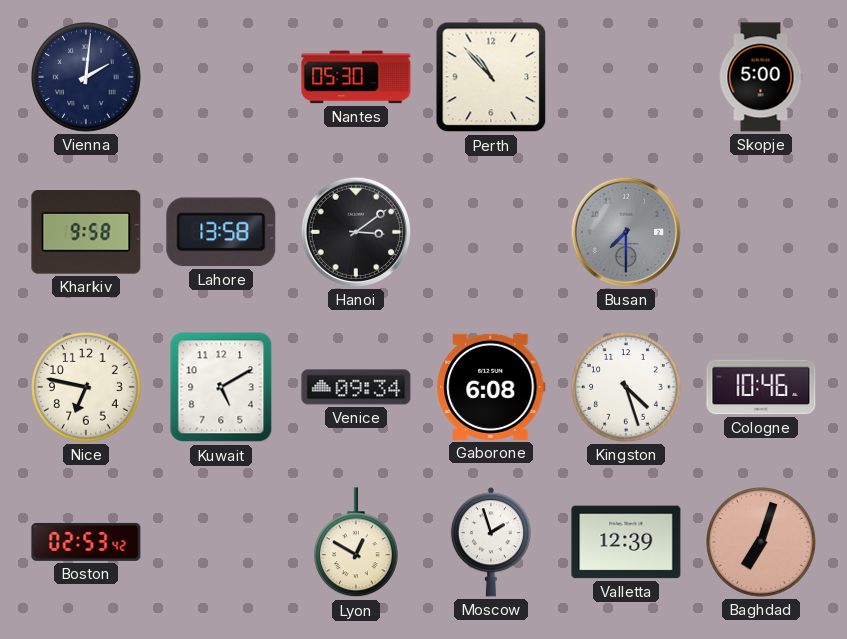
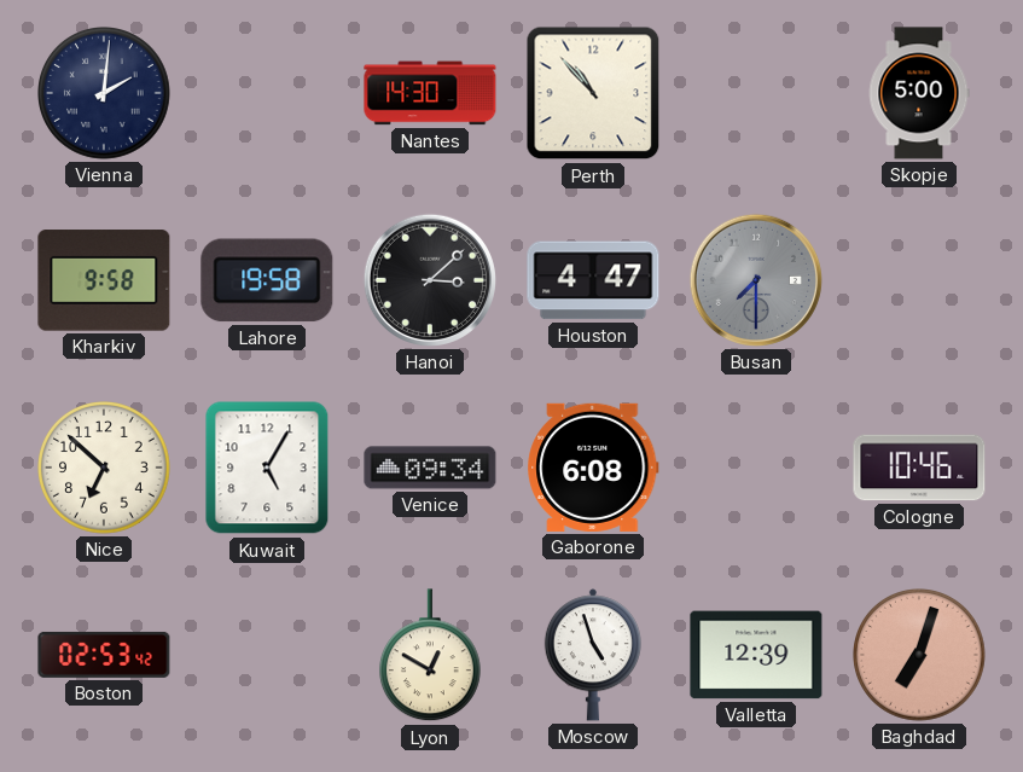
Nantes: 05:30 -> 14:30 (430, 93)
Lahore: 13:58 -> 19:58 (267, 280)
Hanoi: 3:09 -> 3:08 (430, 280)
Houston: none -> 4:47 (593, 280)
Nice: 6:47 -> 6:52 (105, 469)
Kuwait: 5:10 -> 5:05 (267, 468)
Kingston: 4:27 -> none (627, 388)
Moscow: 1:57 -> 4:57 (592, 655)
